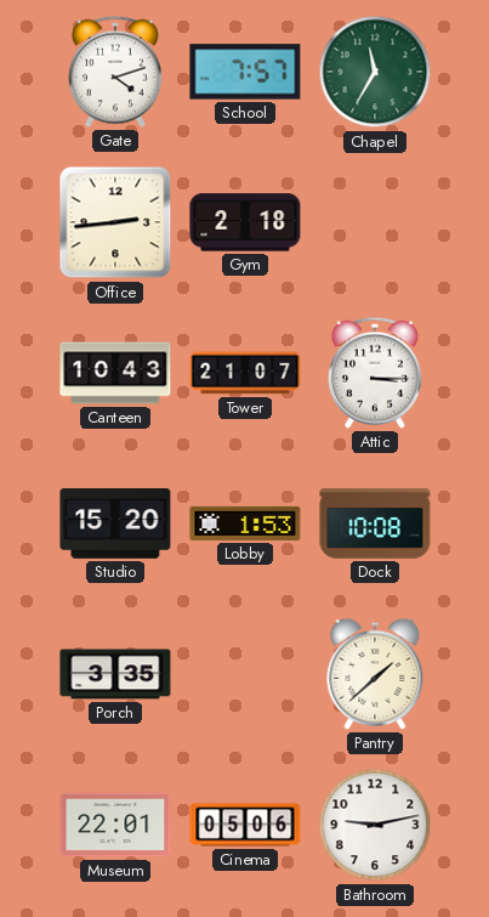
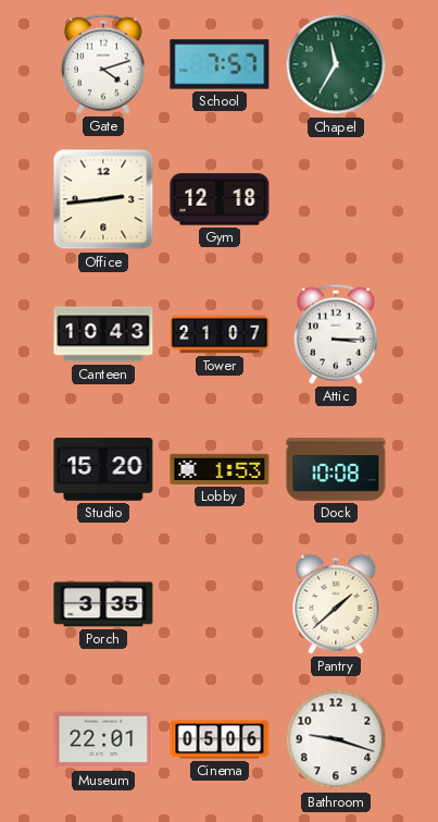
Gym: 2:18 -> 12:18 (220, 199)
Bathroom: 9:13 -> 9:18 (336, 739)
